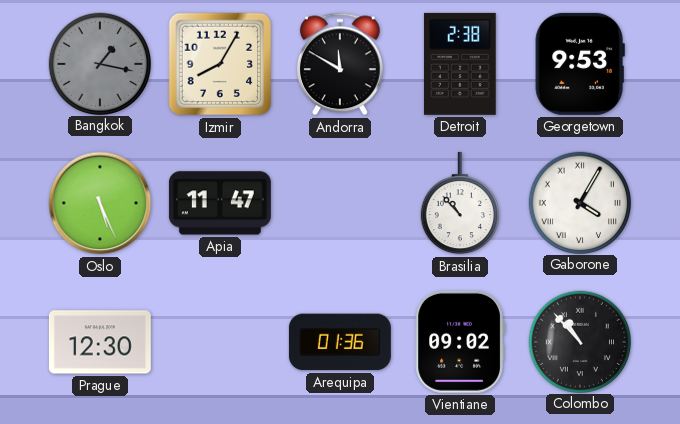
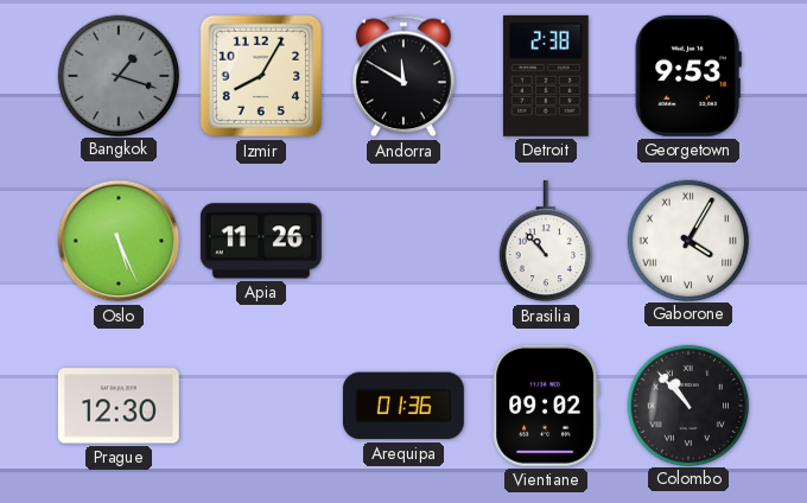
Bangkok: 1:17 -> 1:18 (117, 75)
Apia: 11:47 -> 11:26 (261, 241)
